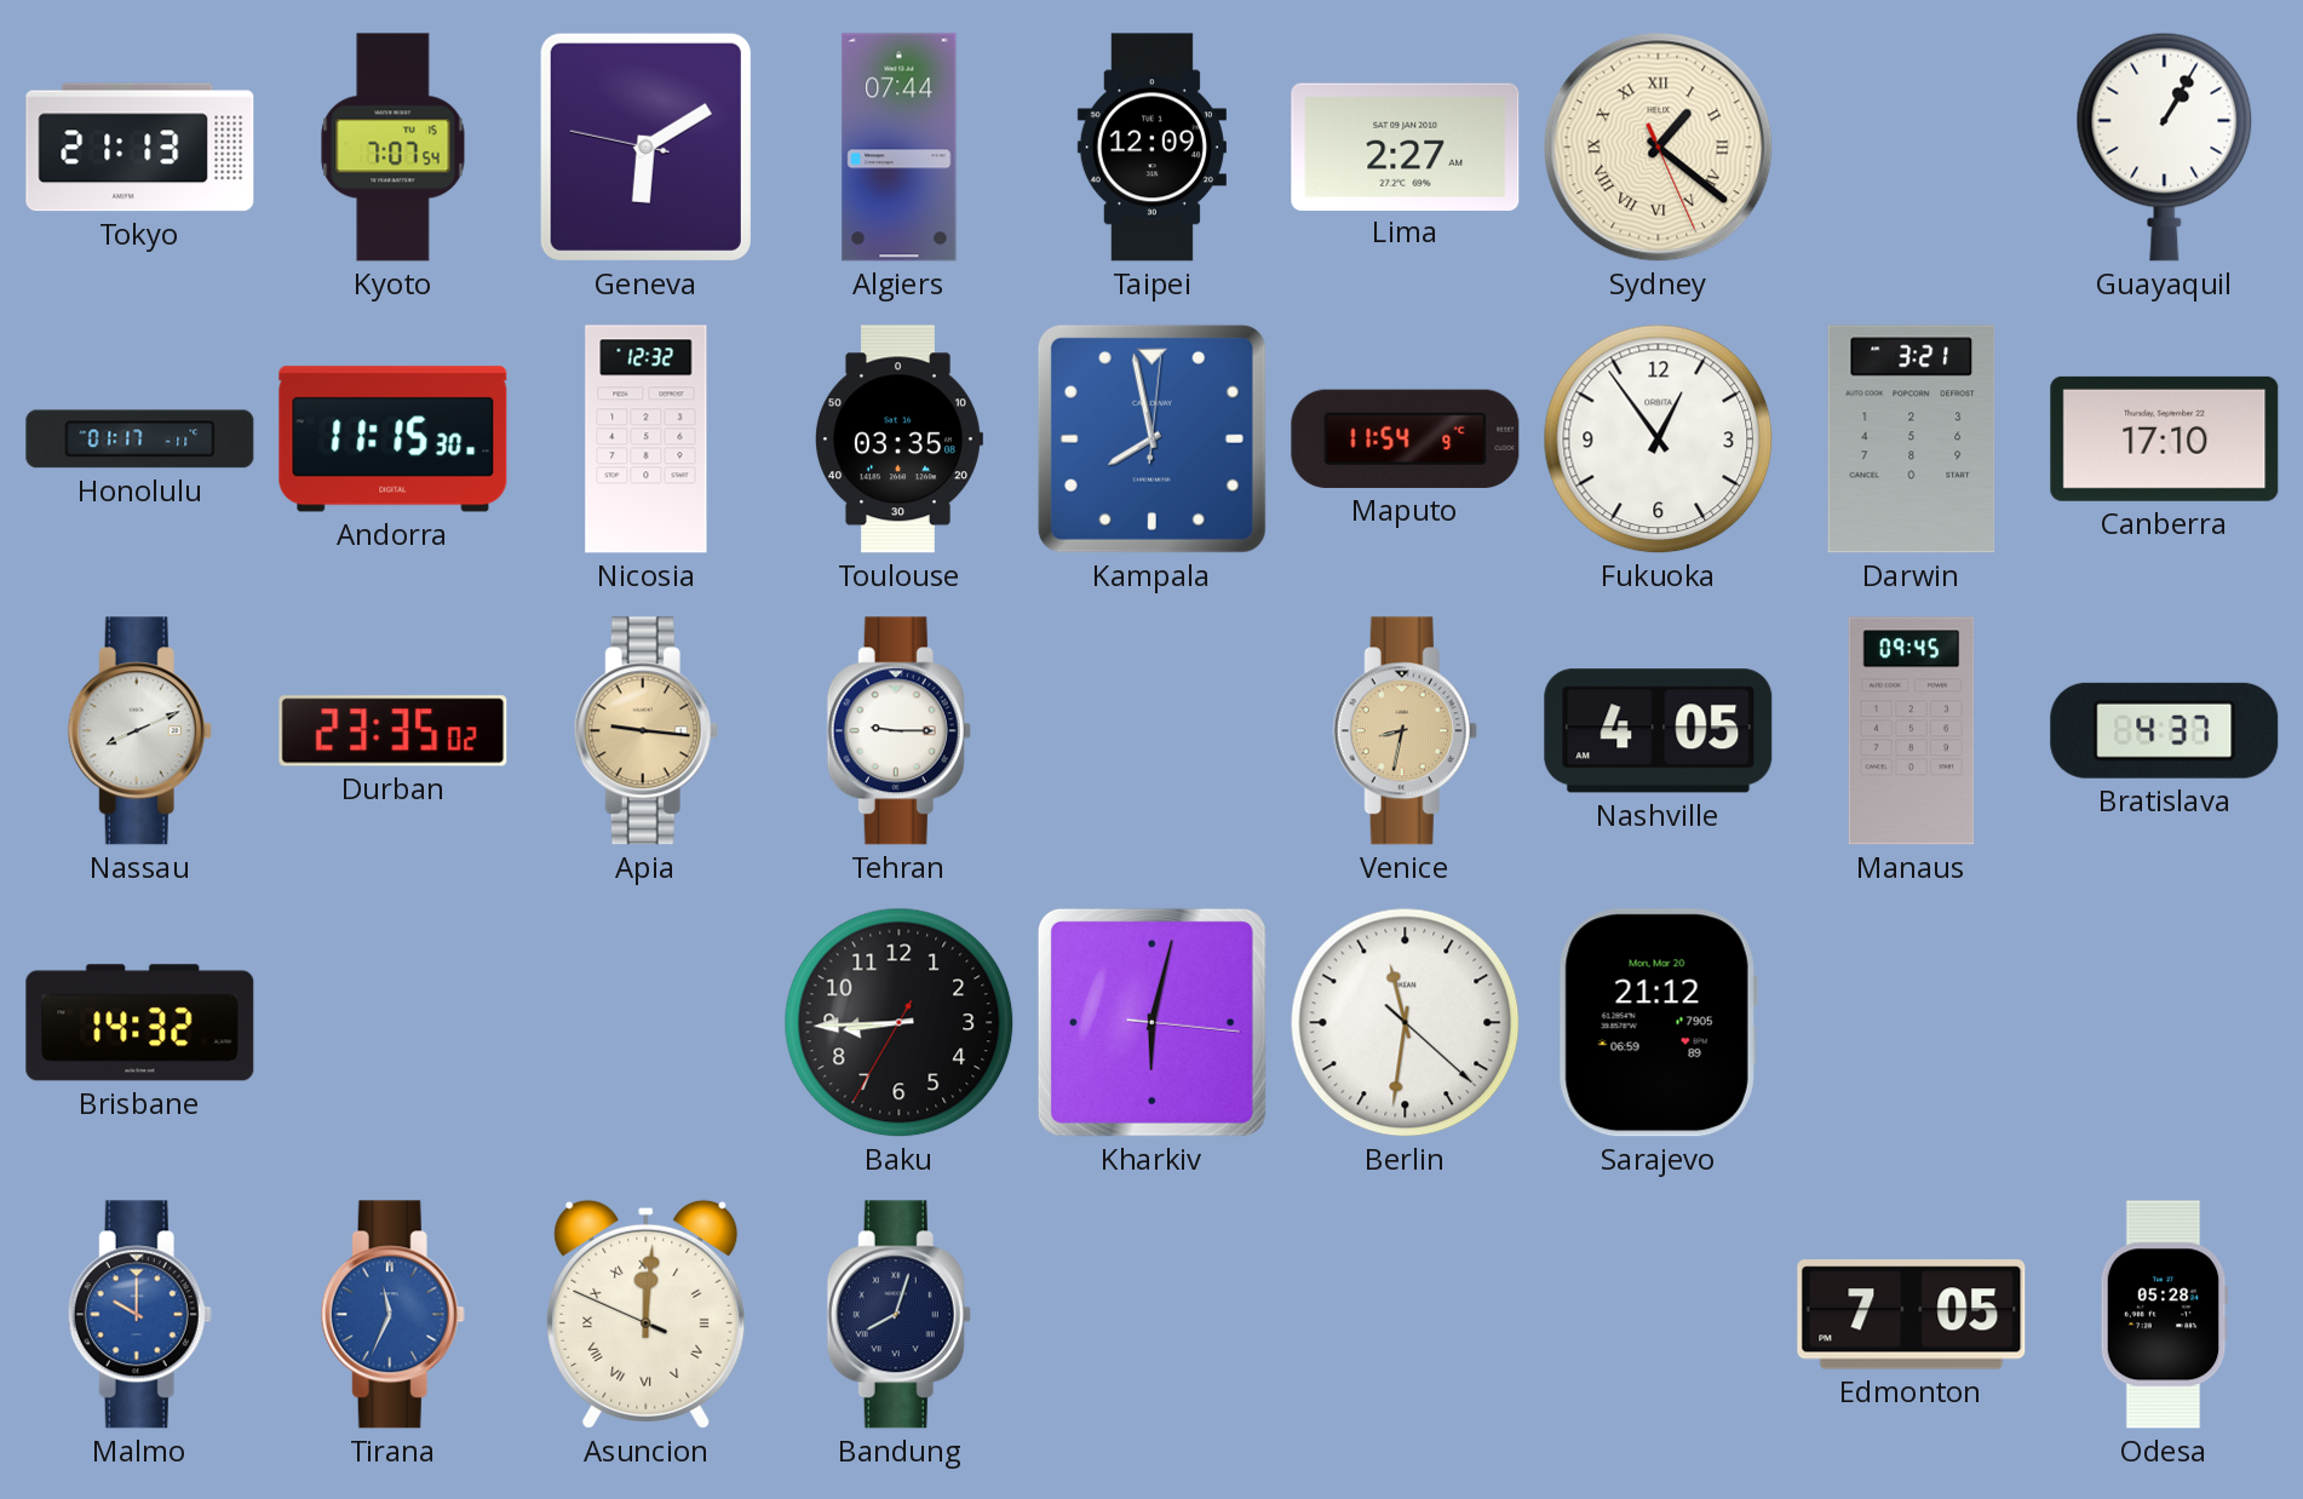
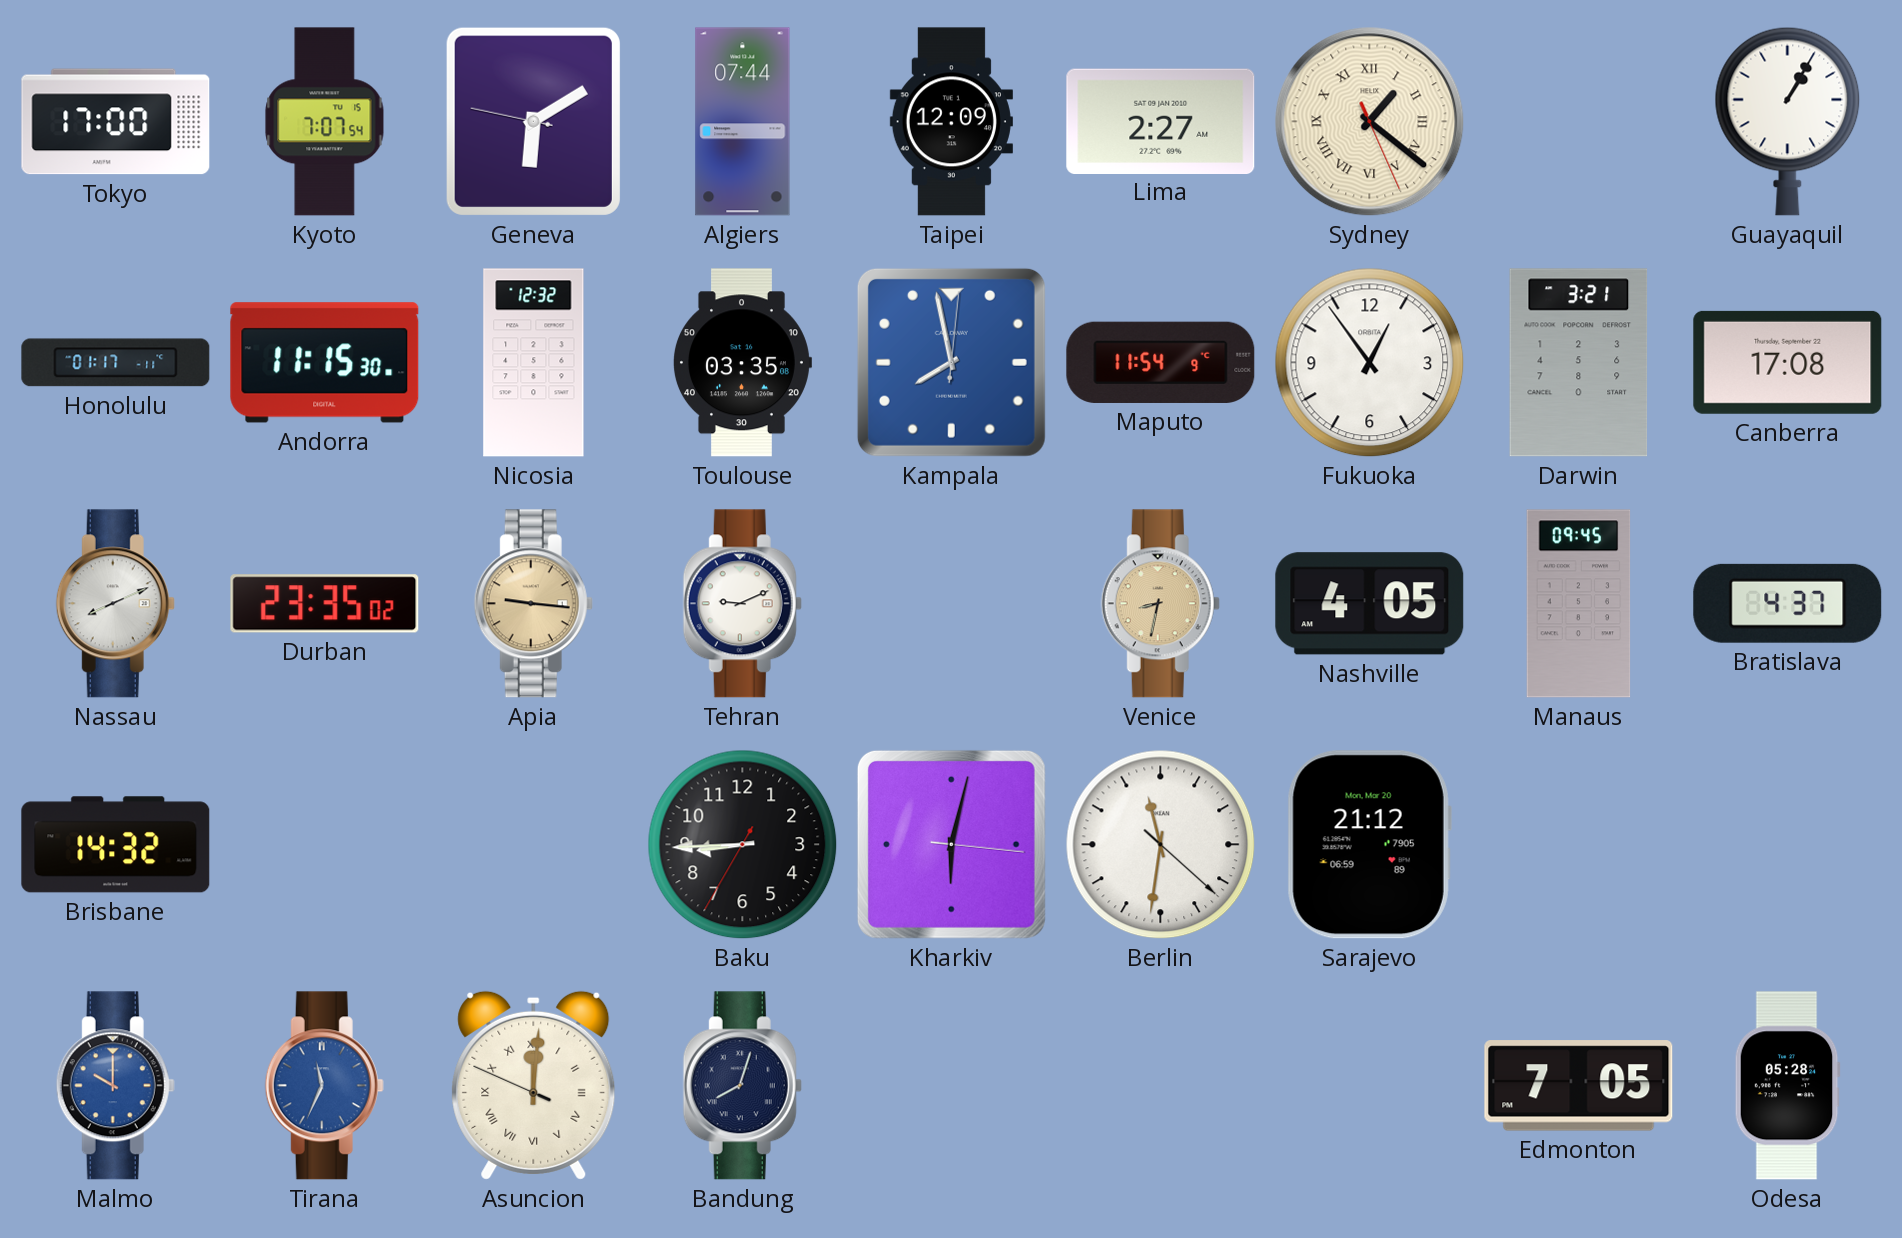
Tokyo: 21:13 -> 17:00 (116, 122)
Canberra: 17:10 -> 17:08 (1788, 362)
Tehran: 9:15 -> 9:11 (742, 604)
